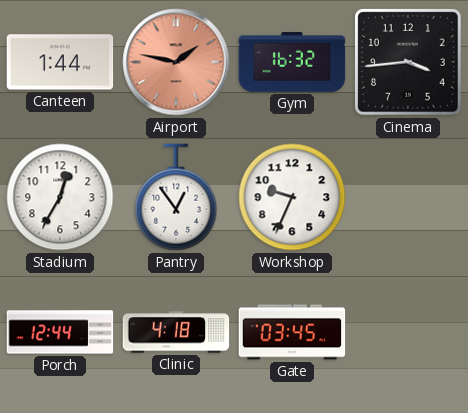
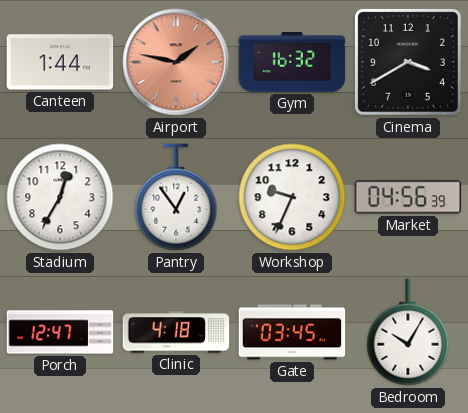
Cinema: 3:44 -> 3:40 (409, 63)
Market: none -> 04:56 (408, 197)
Porch: 12:44 -> 12:47 (60, 332)
Bedroom: none -> 10:05 (408, 332)
